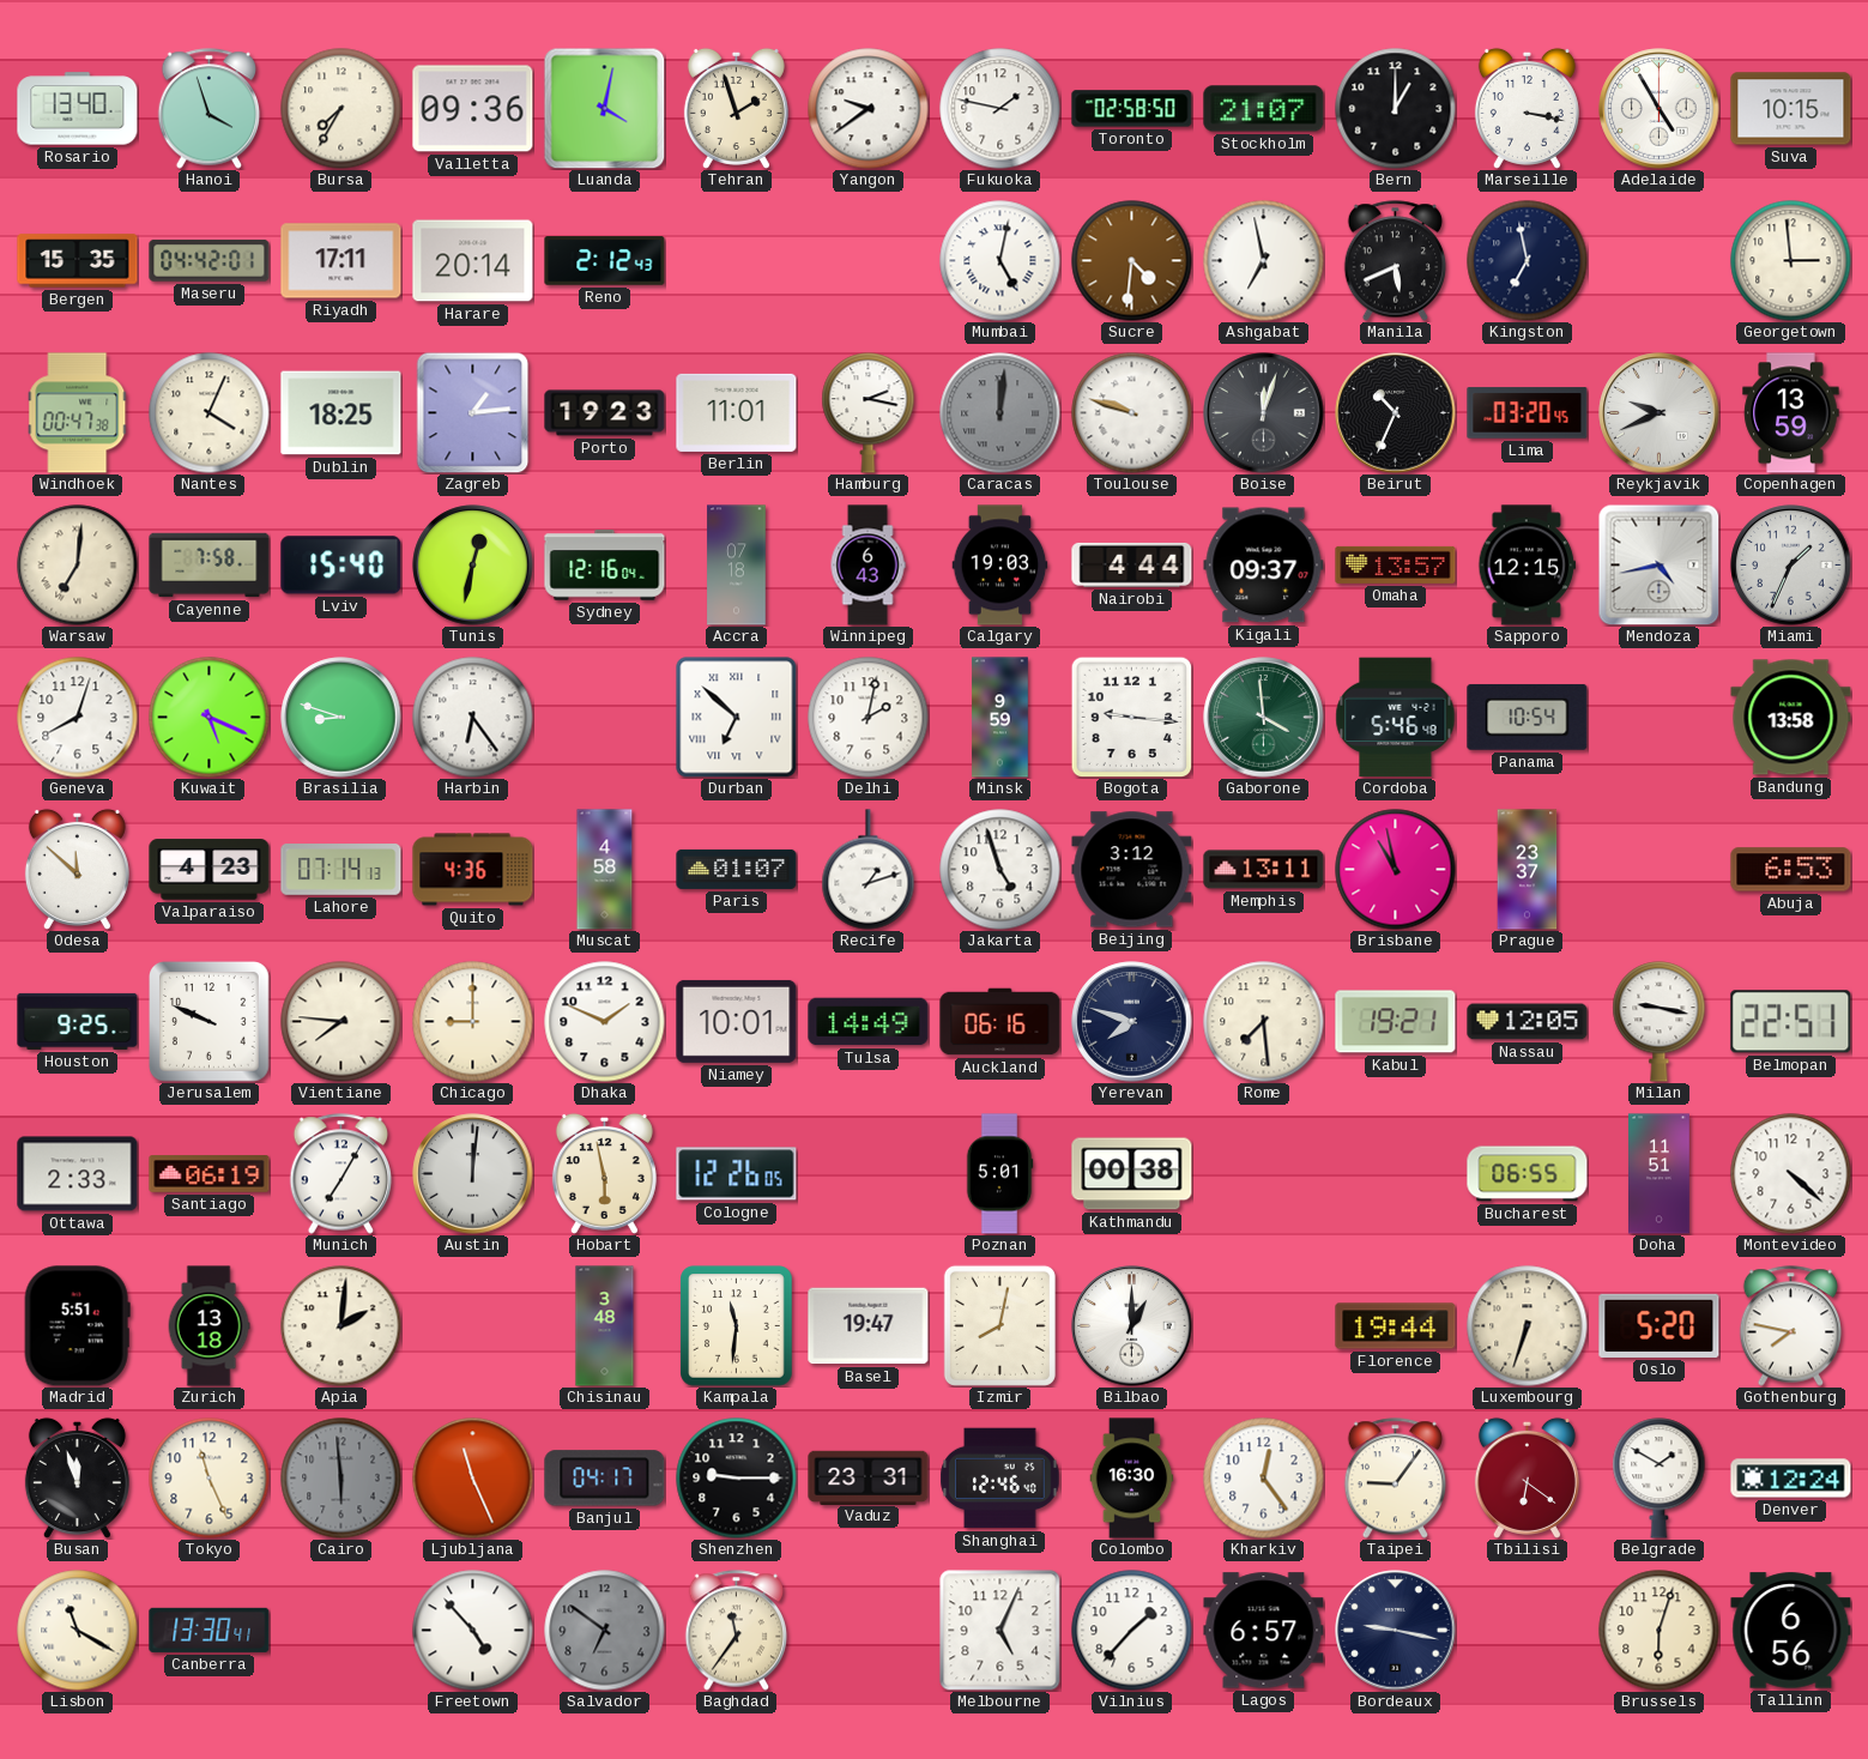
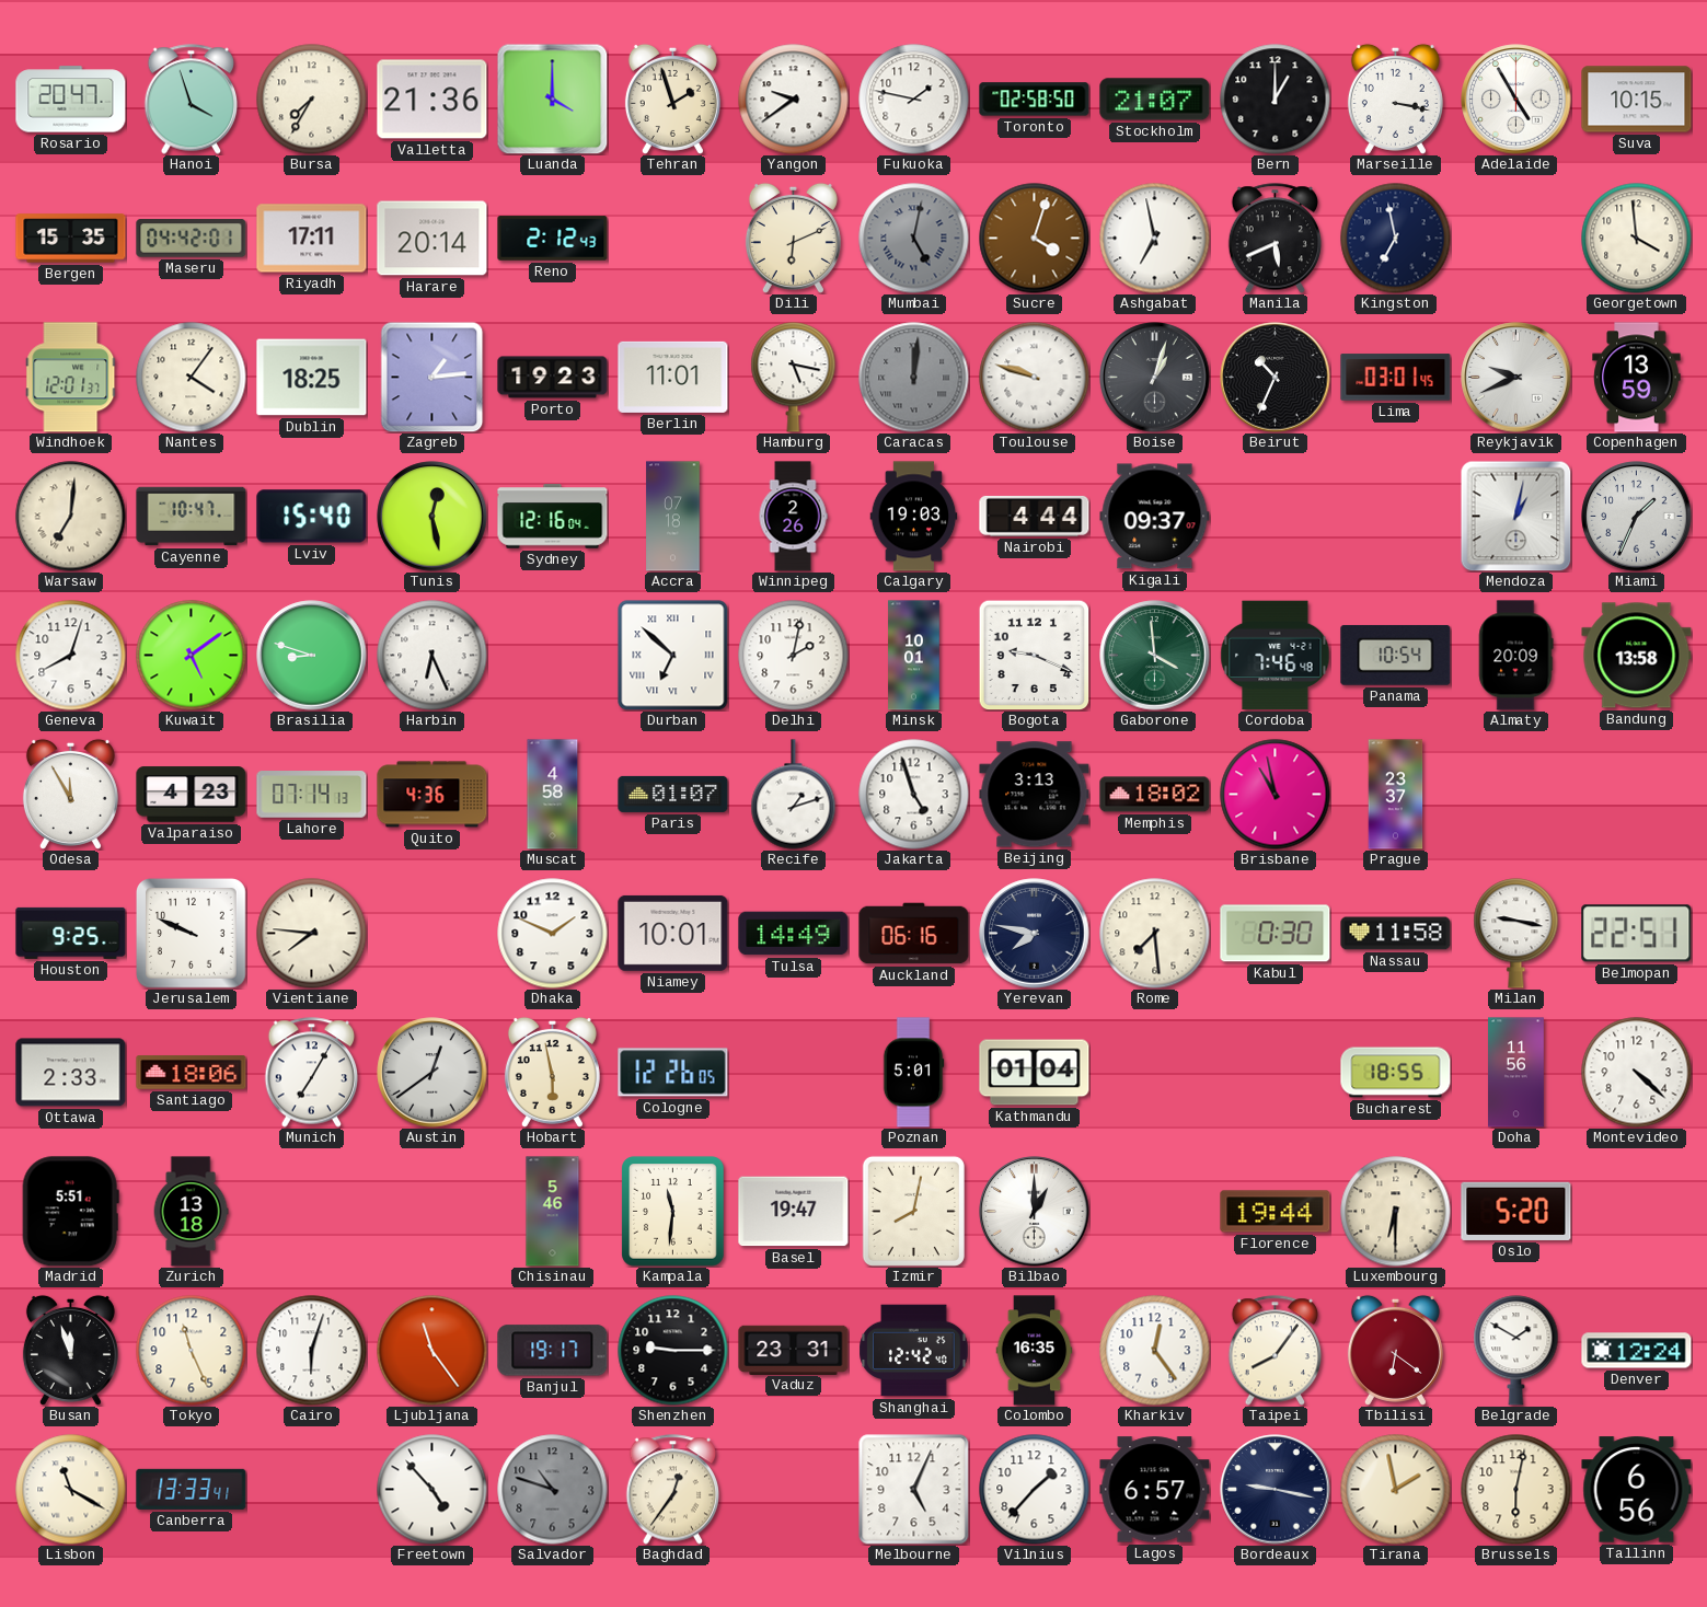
Rosario: 13:40 -> 20:47 (71, 100)
Valletta: 09:36 -> 21:36 (432, 100)
Luanda: 4:02 -> 4:00 (552, 99)
Dili: none -> 6:11 (793, 238)
Mumbai dial: white -> grey (914, 239)
Sucre: 4:31 -> 4:03 (1035, 239)
Georgetown: 2:59 -> 3:59 (1637, 239)
Windhoek: 00:47 -> 12:01 (71, 378)
Nantes: 4:04 -> 4:06 (192, 378)
Hamburg: 2:17 -> 5:17 (794, 378)
Boise: 12:03 -> 1:03 (1155, 378)
Lima: 03:20 -> 03:01 (1396, 378)
Cayenne: 7:58 -> 10:47 (192, 517)
Tunis: 12:32 -> 12:28 (432, 517)
Winnipeg: 6:43 -> 2:26 (793, 517)
Omaha: 13:57 -> none (1396, 564)
Sapporo: 12:15 -> none (1528, 566)
Mendoza: 4:43 -> 1:02 (1515, 516)
Kuwait: 5:19 -> 5:09 (192, 656)
Harbin: 6:24 -> 6:26 (432, 656)
Minsk: 9:59 -> 10:01 (914, 656)
Bogota: 9:16 -> 9:19 (1034, 655)
Cordoba: 5:46 -> 7:46 (1276, 656)
Almaty: none -> 20:09 (1516, 656)
Odesa: 11:52 -> 11:55 (70, 794)
Beijing: 3:12 -> 3:13 (1035, 795)
Memphis: 13:11 -> 18:02 (1155, 795)
Abuja: 6:53 -> none (1791, 870)
Chicago: 9:00 -> none (473, 1022)
Yerevan: 7:48 -> 7:47 (1035, 934)
Kabul: 19:21 -> 0:30 (1276, 934)
Nassau: 12:05 -> 11:58 (1396, 934)
Santiago: 06:19 -> 18:06 (192, 1073)
Austin: 12:01 -> 12:39 (432, 1073)
Kathmandu: 00:38 -> 01:04 (1035, 1073)
Bucharest: 06:55 -> 18:55 (1396, 1073)
Doha: 11:51 -> 11:56 (1516, 1073)
Apia: 2:01 -> none (341, 1326)
Chisinau: 3:48 -> 5:46 (553, 1212)
Luxembourg: 6:33 -> 6:30 (1396, 1212)
Gothenburg: 7:47 -> none (1791, 1326)
Cairo: 5:59 -> 6:03 (312, 1351)
Cairo dial: grey -> white (312, 1351)
Ljubljana: 11:26 -> 11:24 (432, 1351)
Banjul: 04:17 -> 19:17 (553, 1351)
Shanghai: 12:46 -> 12:42 (914, 1351)
Colombo: 16:30 -> 16:35 (1035, 1351)
Taipei: 9:06 -> 8:06 (1276, 1351)
Canberra: 13:30 -> 13:33 (192, 1489)
Salvador: 6:51 -> 10:48 (553, 1490)
Baghdad: 11:36 -> 12:36 (673, 1490)
Tirana: none -> 1:58 (1396, 1490)
Brussels: 6:03 -> 6:02 (1516, 1490)
